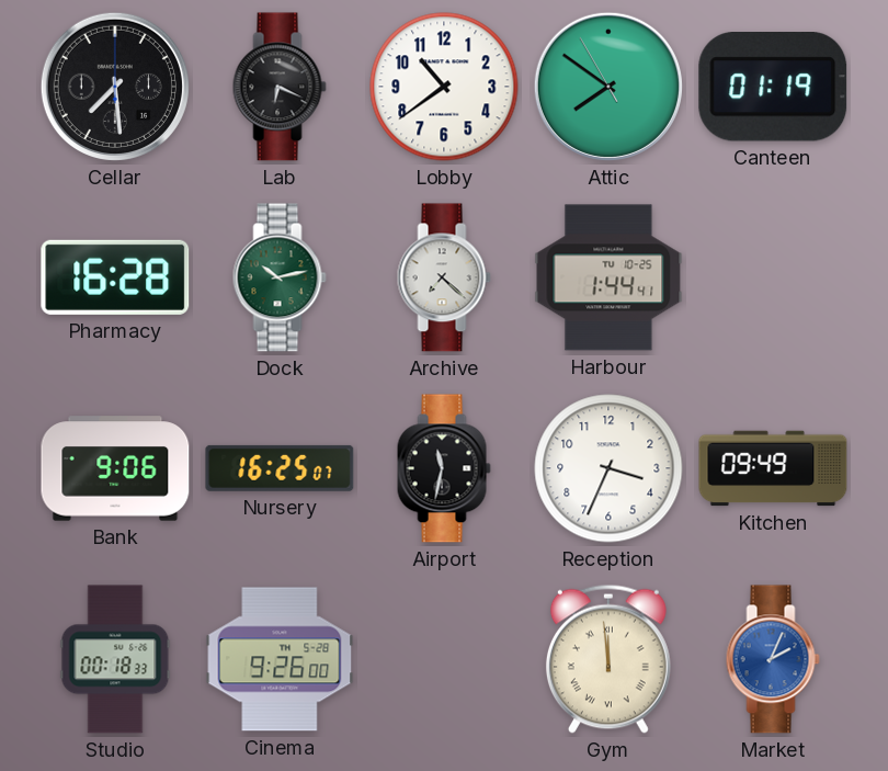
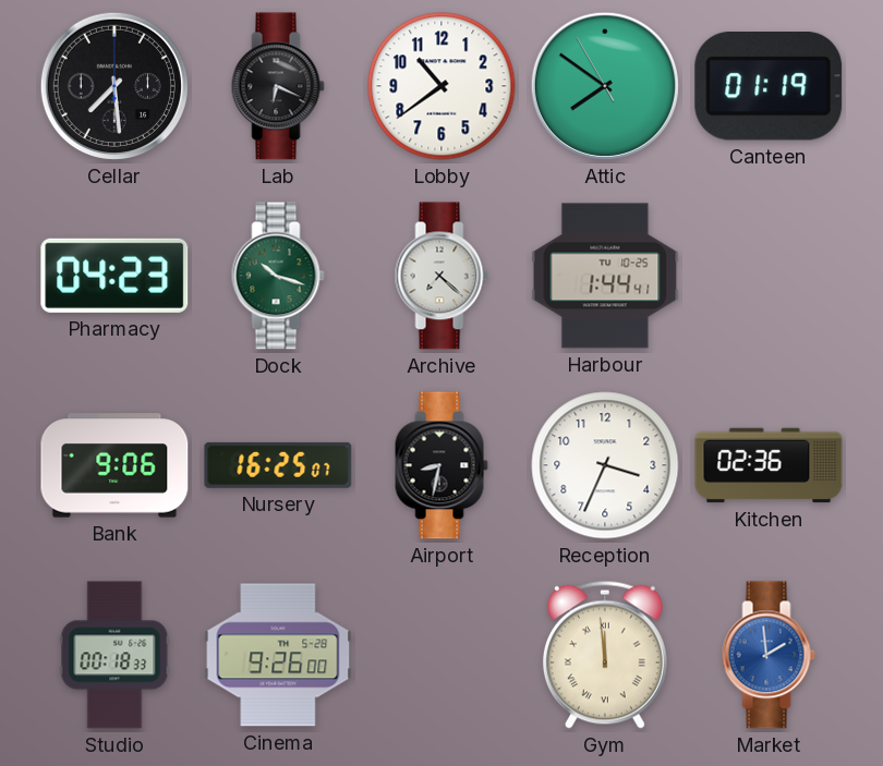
Pharmacy: 16:28 -> 04:23 (114, 276)
Dock: 10:13 -> 10:18 (278, 276)
Airport: 11:32 -> 8:32 (441, 465)
Kitchen: 09:49 -> 02:36 (769, 465)
Market: 2:04 -> 1:59 (769, 655)
